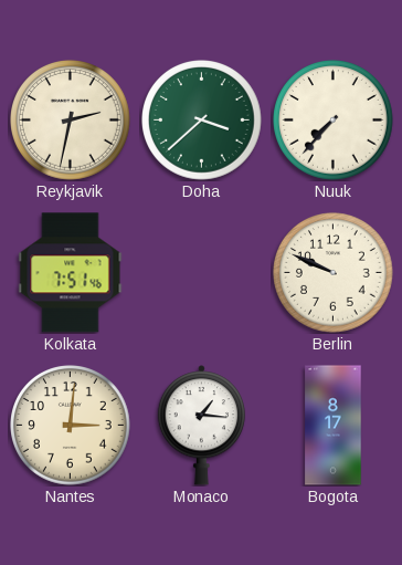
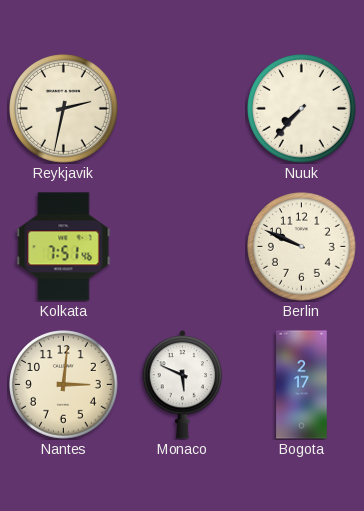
Doha: 3:38 -> none (202, 121)
Monaco: 1:16 -> 5:49 (182, 385)
Bogota: 8:17 -> 2:17 (302, 385)
